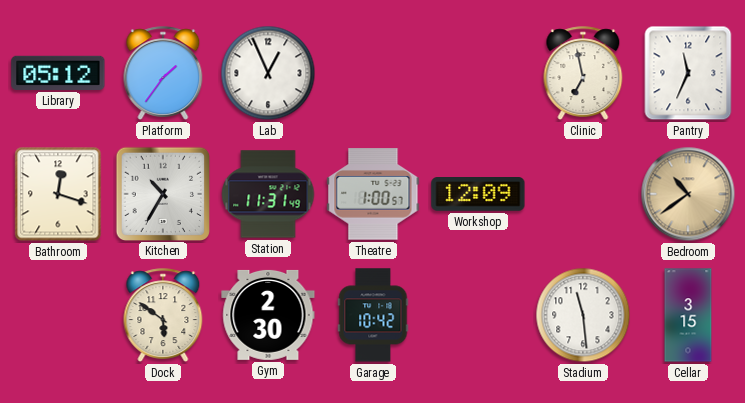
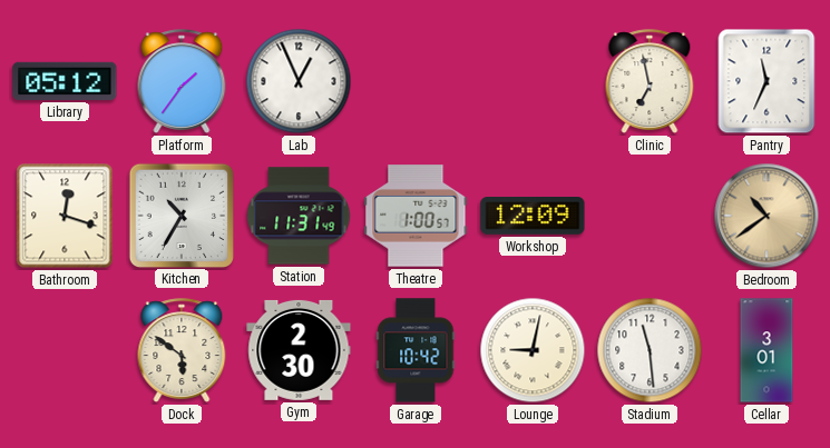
Lounge: none -> 9:02 (533, 350)
Cellar: 3:15 -> 3:01 (766, 350)
